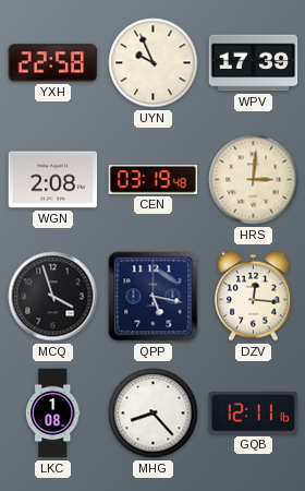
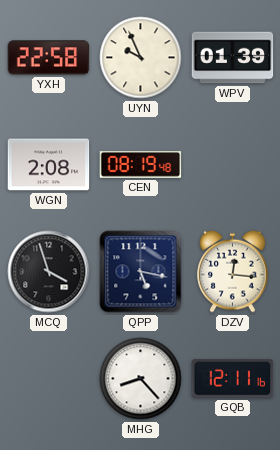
WPV: 17:39 -> 01:39 (233, 58)
CEN: 03:19 -> 08:19 (141, 164)
HRS: 3:01 -> none (254, 180)
LKC: 1:08 -> none (52, 414)
